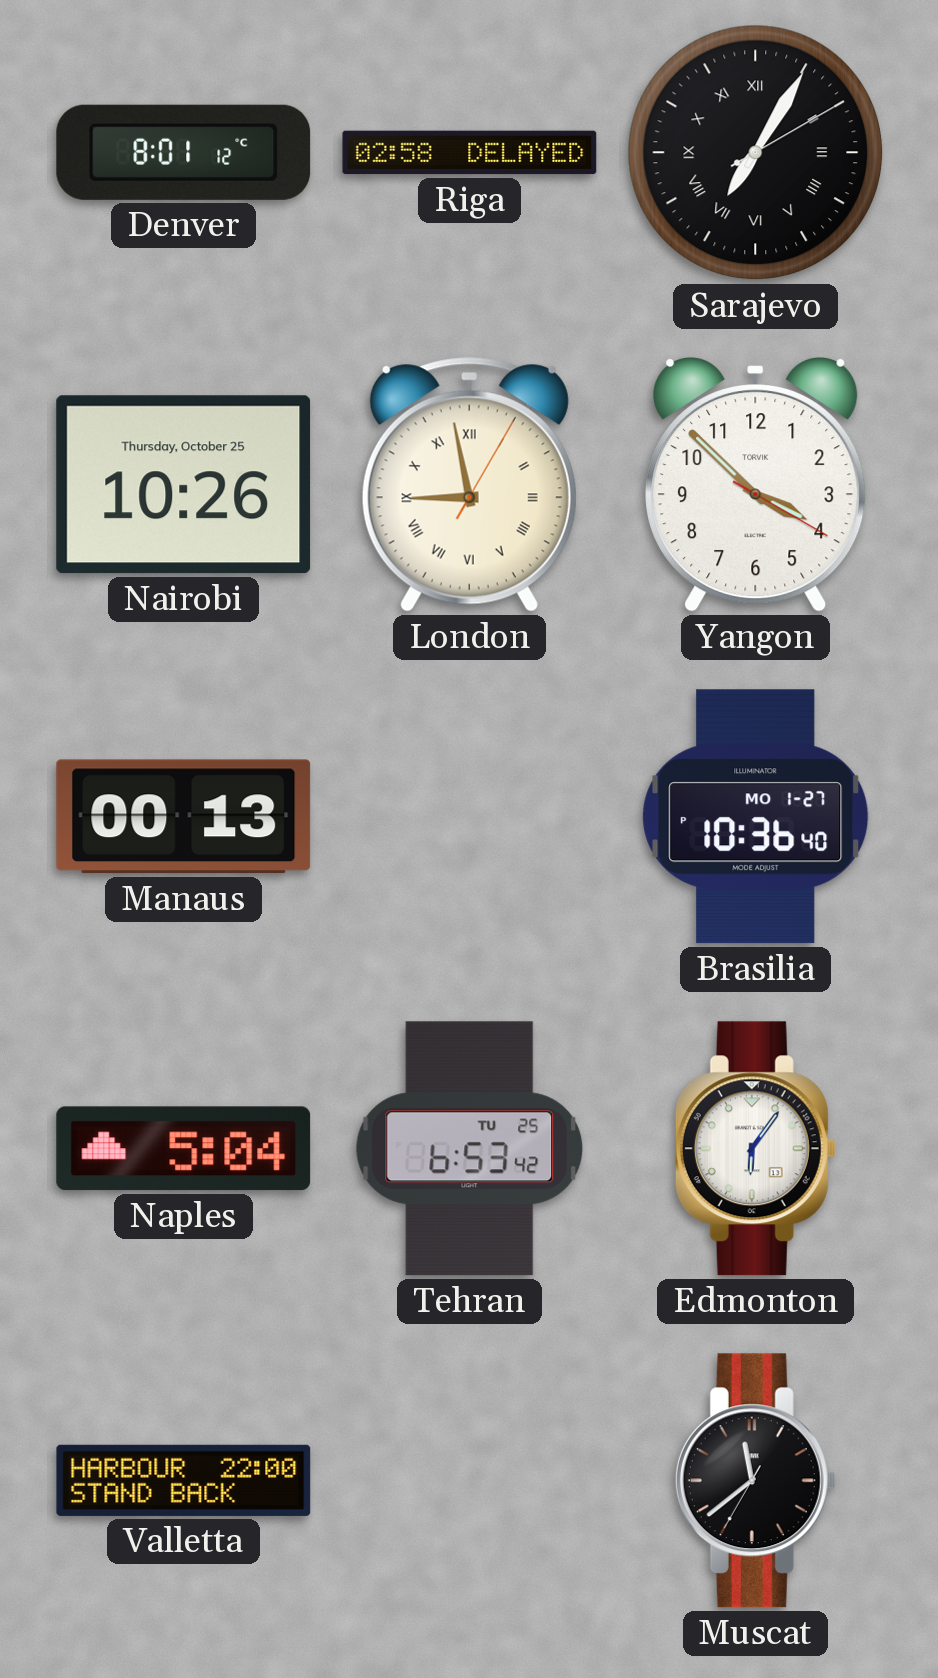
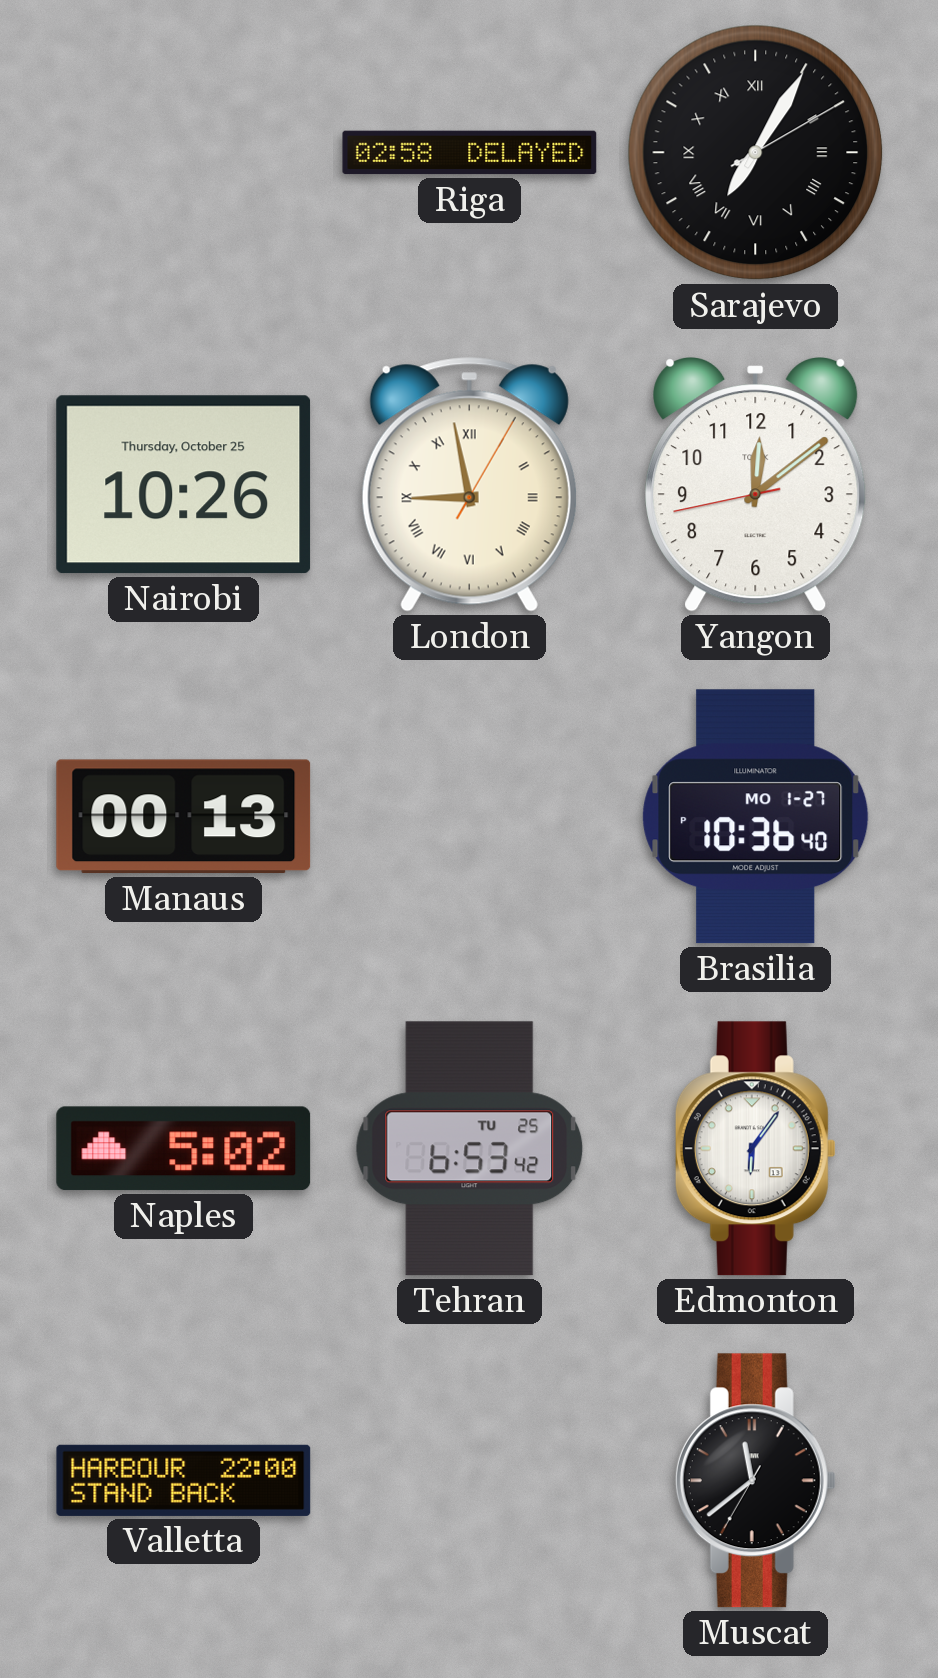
Denver: 8:01 -> none (184, 152)
Yangon: 3:52 -> 12:08 (756, 485)
Naples: 5:04 -> 5:02 (184, 1149)
